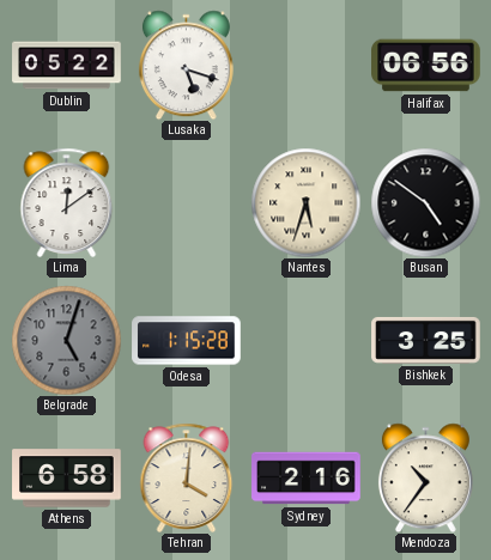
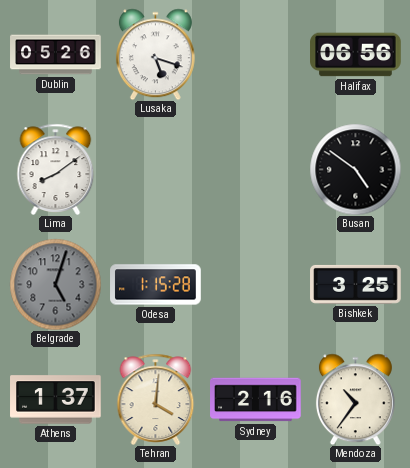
Dublin: 05:22 -> 05:26 (56, 55)
Lima: 12:09 -> 8:09 (56, 169)
Nantes: 5:33 -> none (305, 202)
Athens: 6:58 -> 1:37 (56, 400)
